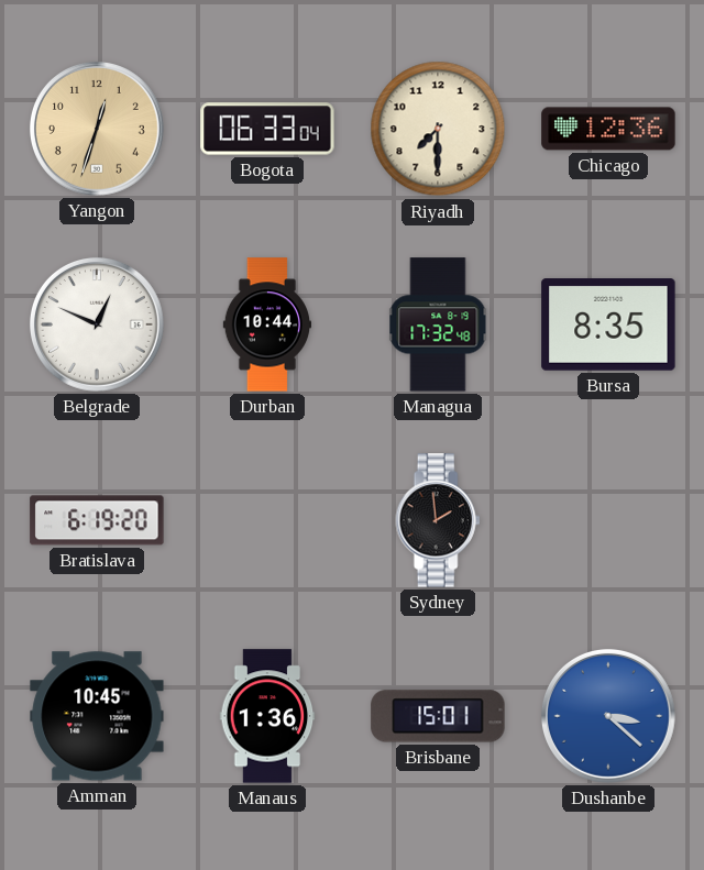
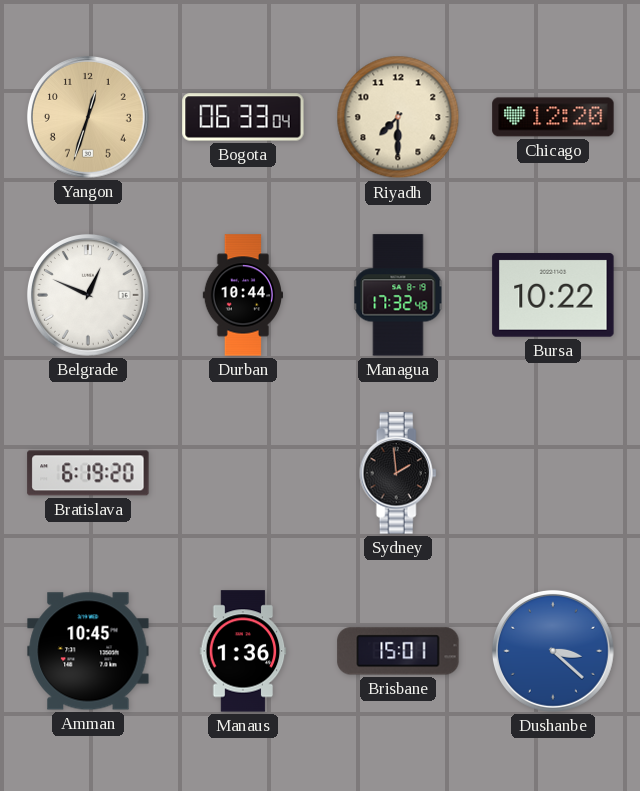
Chicago: 12:36 -> 12:20 (553, 117)
Bursa: 8:35 -> 10:22 (553, 295)
